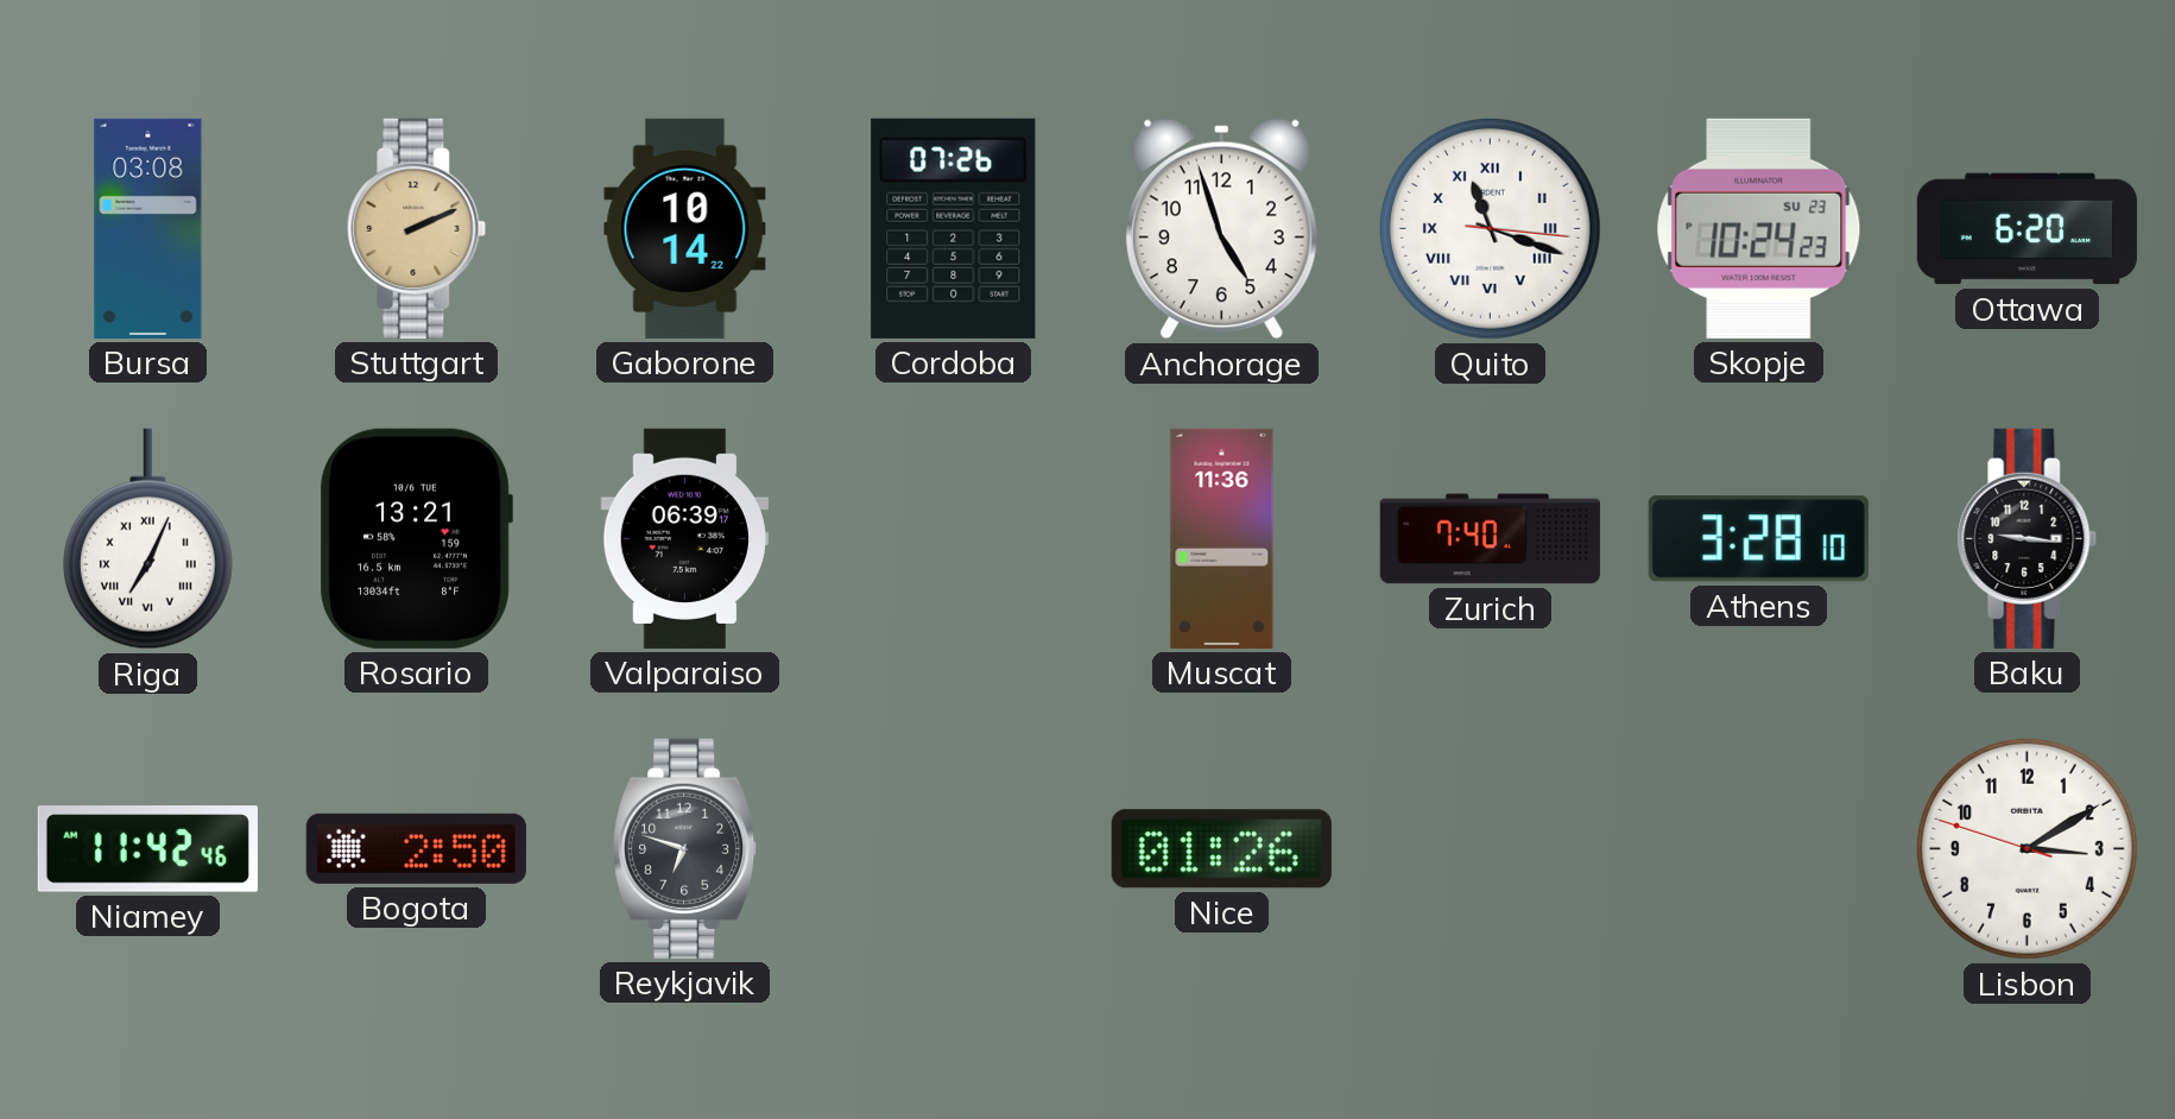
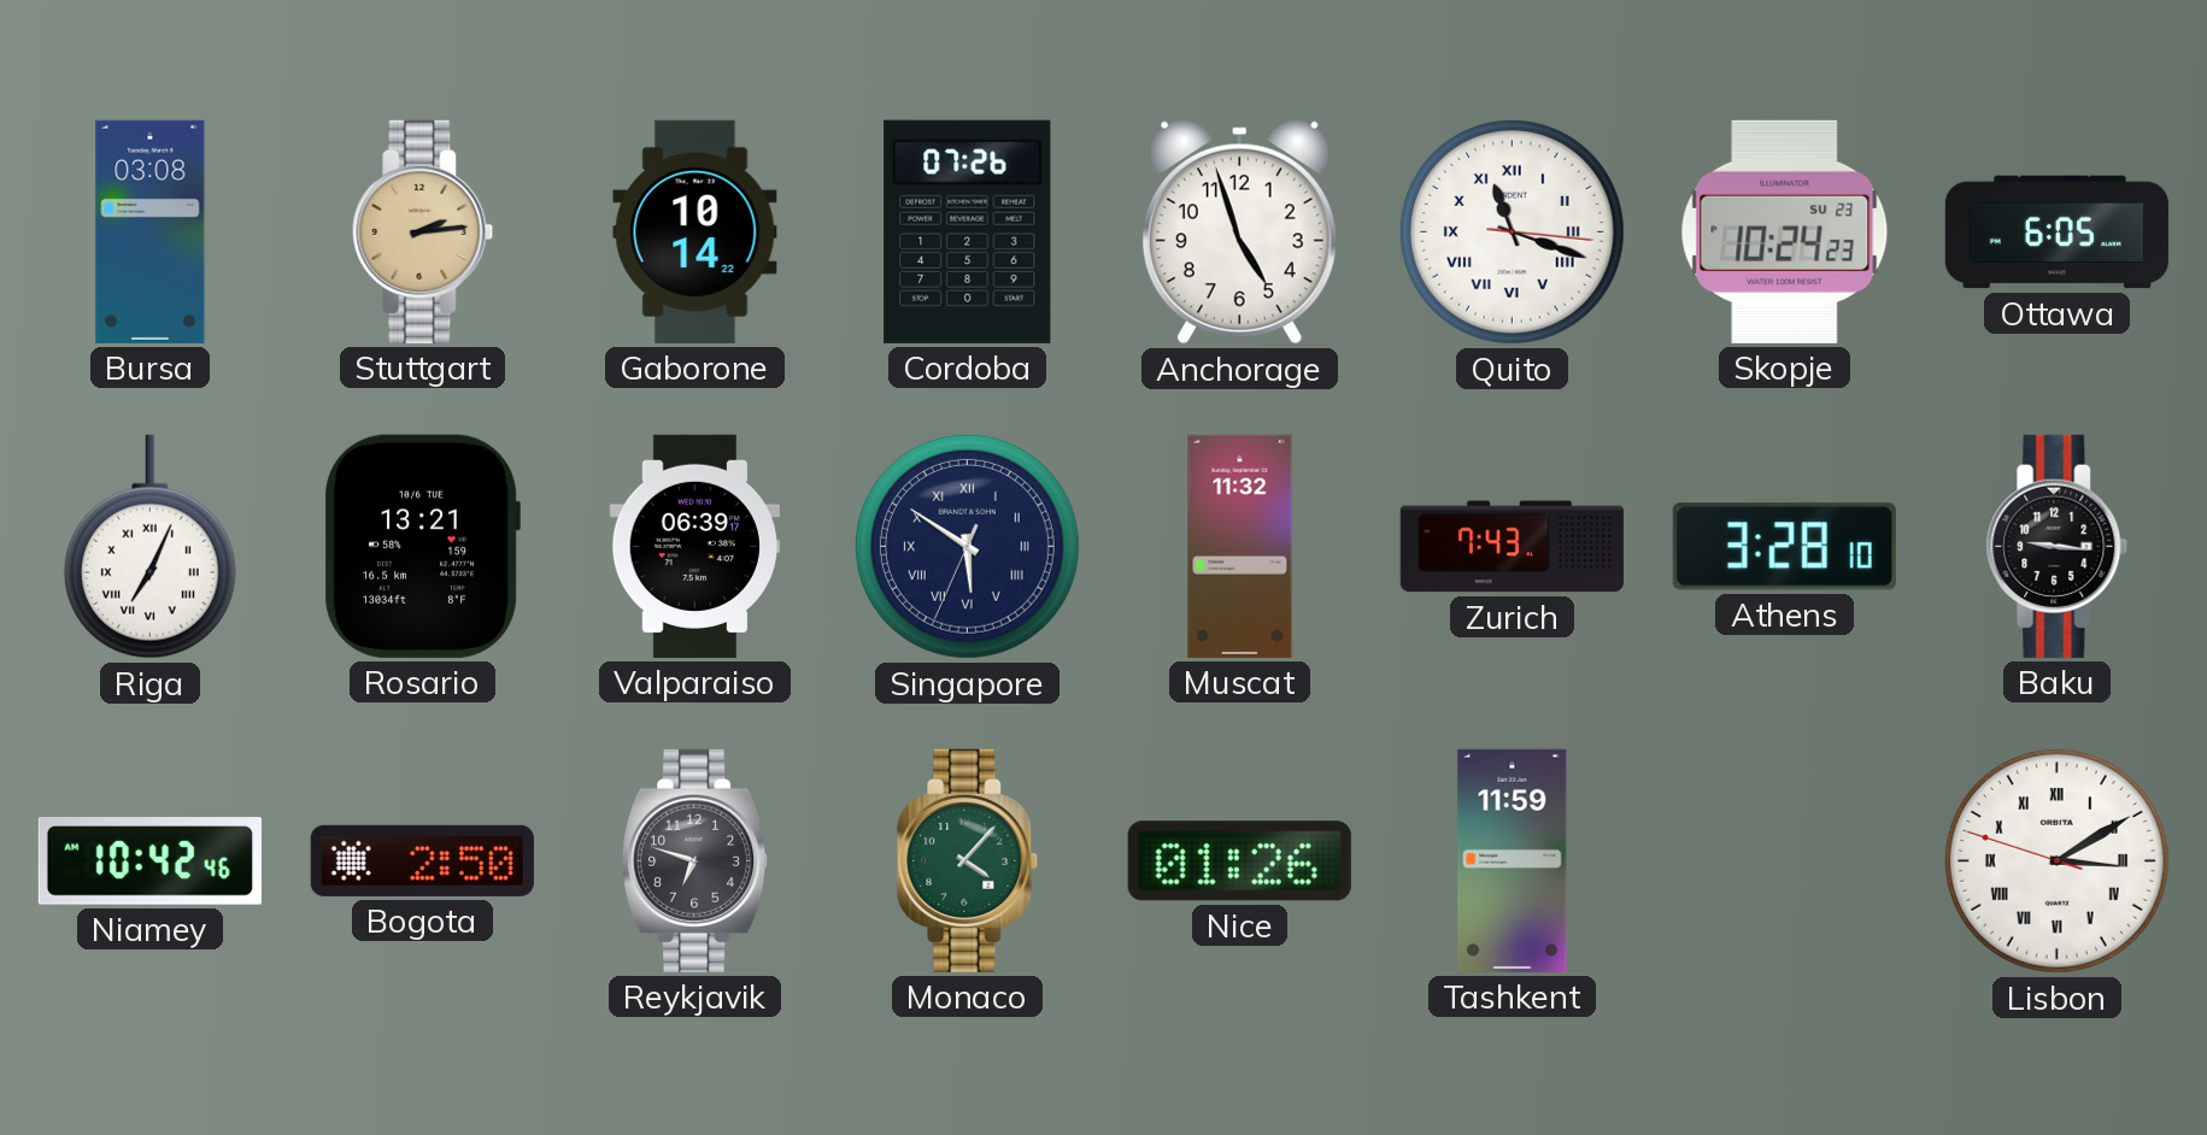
Stuttgart: 2:11 -> 2:14 (423, 231)
Ottawa: 6:20 -> 6:05 (2056, 233)
Singapore: none -> 5:50 (967, 546)
Muscat: 11:36 -> 11:32 (1240, 546)
Zurich: 7:40 -> 7:43 (1512, 547)
Niamey: 11:42 -> 10:42 (149, 861)
Monaco: none -> 4:07 (968, 860)
Tashkent: none -> 11:59 (1513, 860)
Lisbon numerals: Arabic -> Roman (2056, 860)
